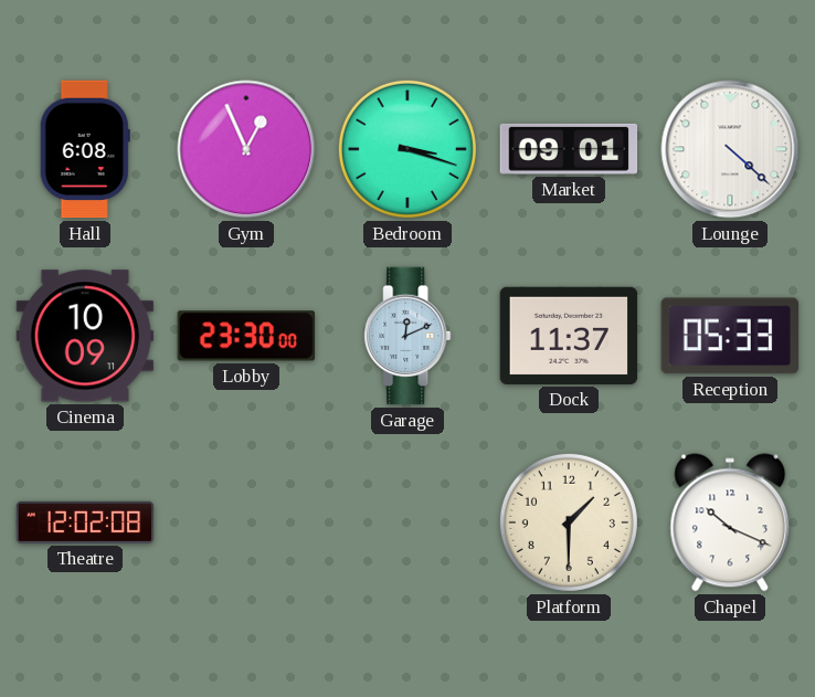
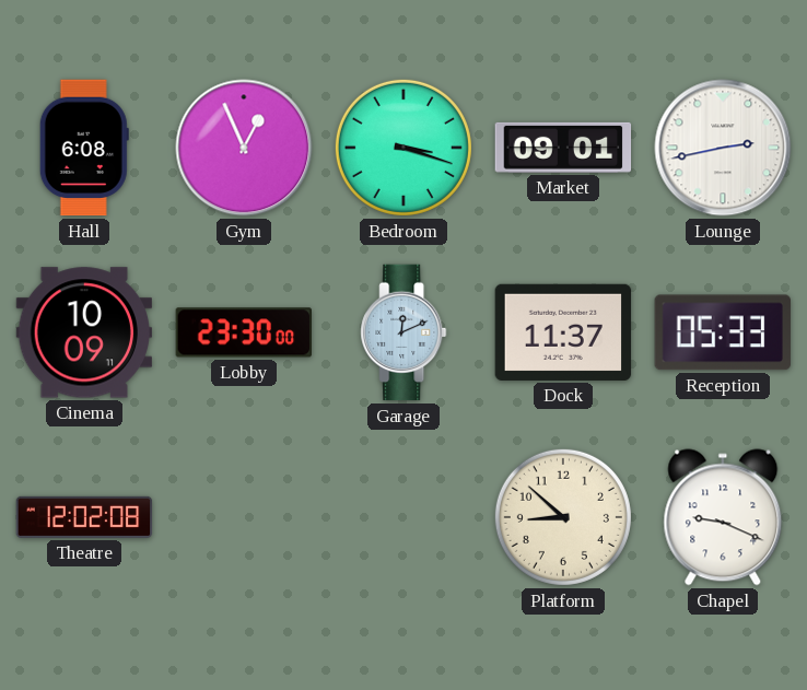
Lounge: 4:22 -> 2:43 (723, 148)
Platform: 1:30 -> 8:52 (563, 517)
Chapel: 10:19 -> 9:19 (723, 517)
